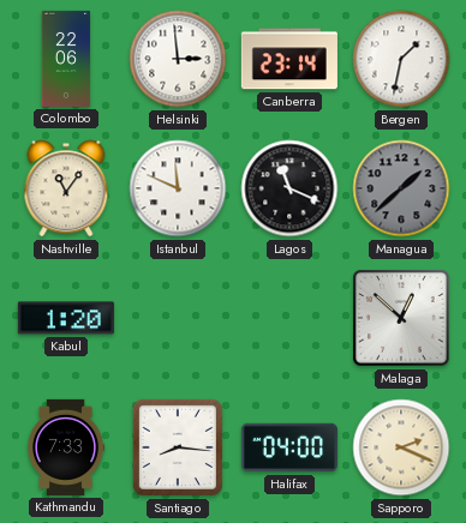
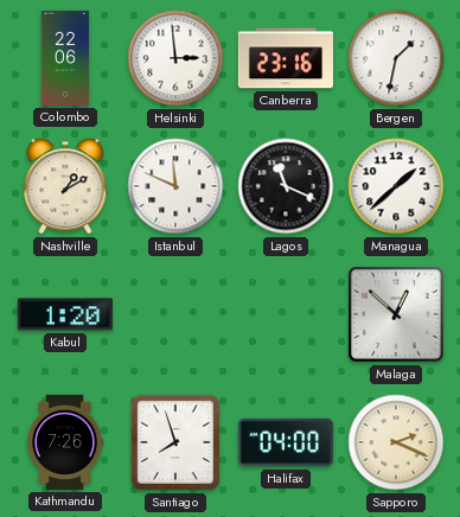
Canberra: 23:14 -> 23:16 (286, 58)
Nashville: 11:06 -> 1:10 (65, 186)
Managua dial: grey -> white (396, 186)
Kathmandu: 7:33 -> 7:26 (66, 442)
Santiago: 8:16 -> 7:57 (175, 442)
